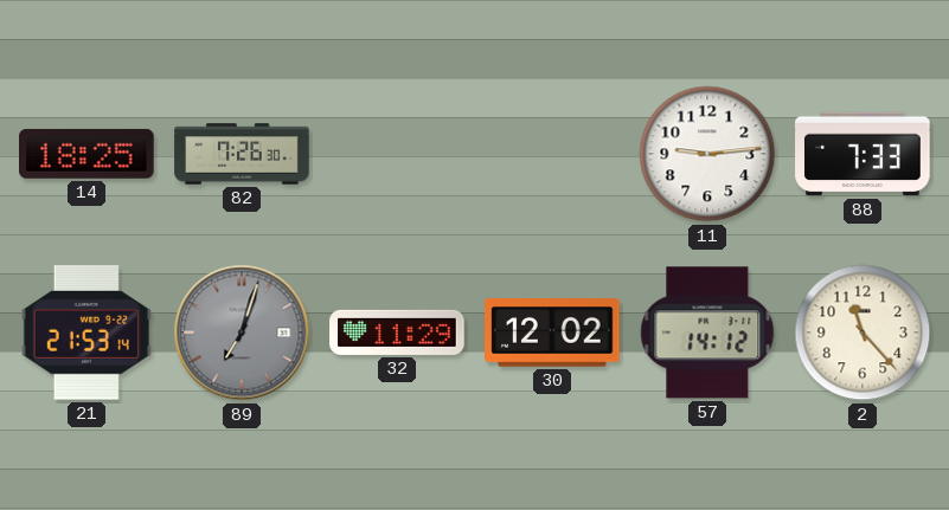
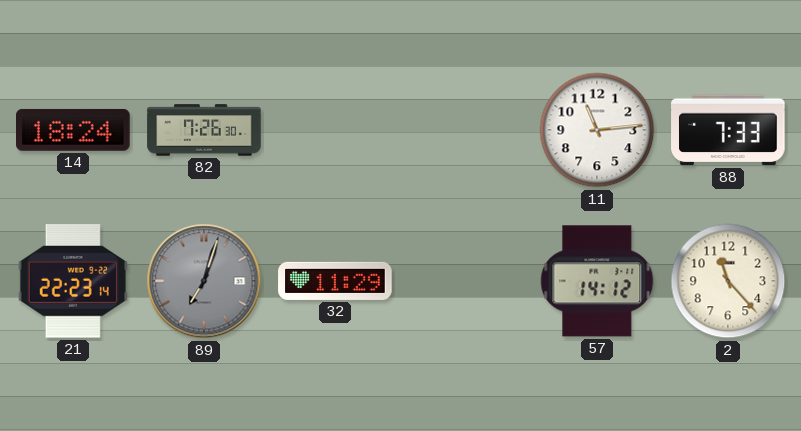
14: 18:25 -> 18:24 (73, 130)
11: 9:14 -> 11:14 (597, 130)
21: 21:53 -> 22:23 (73, 282)
30: 12:02 -> none (552, 333)
